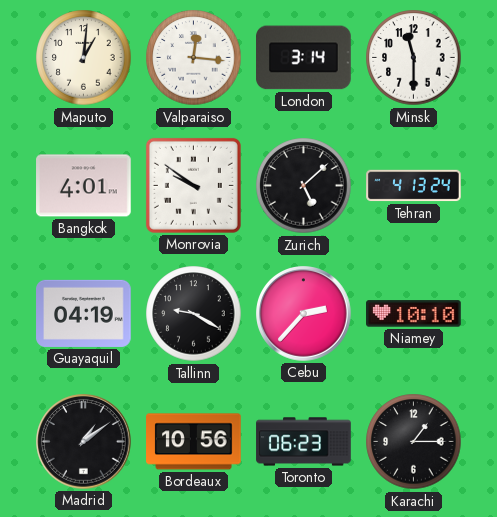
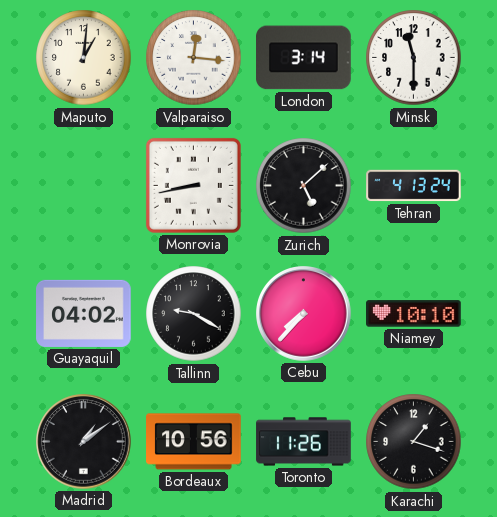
Bangkok: 4:01 -> none (84, 186)
Monrovia: 9:51 -> 8:43 (193, 185)
Guayaquil: 04:19 -> 04:02 (84, 313)
Cebu: 2:37 -> 7:37 (304, 314)
Toronto: 06:23 -> 11:26 (304, 442)
Karachi: 1:15 -> 1:18 (414, 442)
